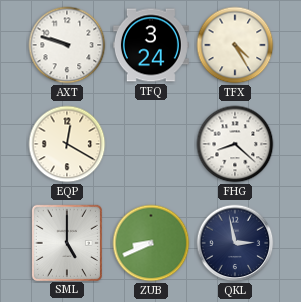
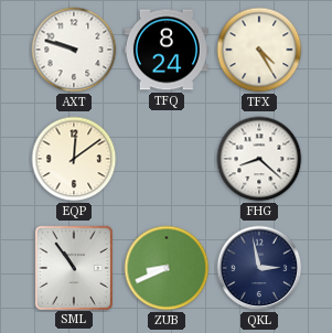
TFQ: 3:24 -> 8:24 (167, 50)
EQP: 12:20 -> 12:09 (74, 159)
SML: 5:00 -> 10:54 (73, 267)
